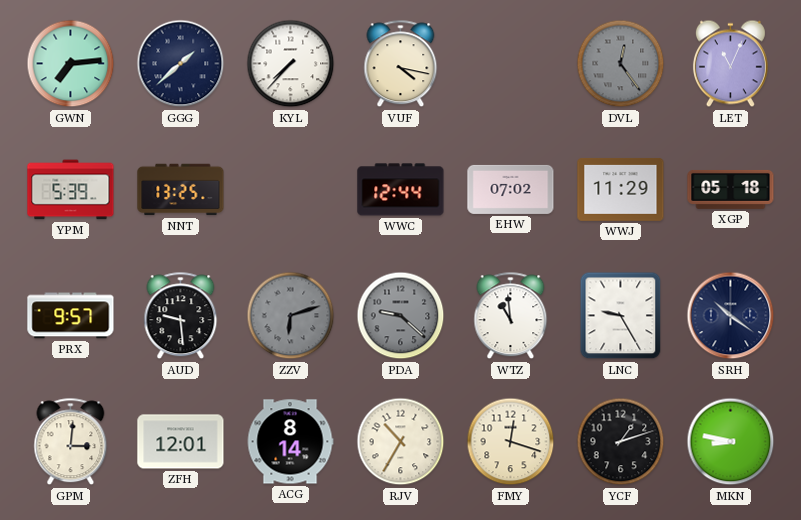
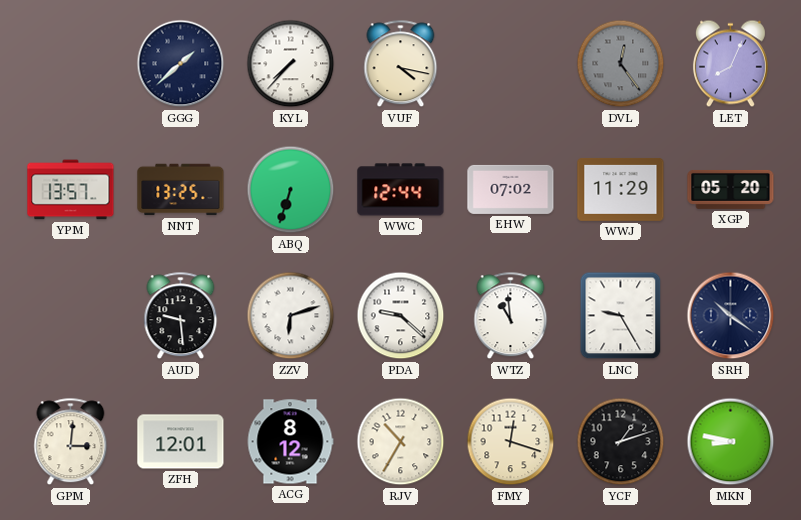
GWN: 7:14 -> none (71, 64)
LET: 11:04 -> 8:04 (730, 64)
YPM: 5:39 -> 13:57 (71, 190)
ABQ: none -> 6:33 (291, 190)
XGP: 05:18 -> 05:20 (731, 189)
PRX: 9:57 -> none (71, 316)
ZZV dial: grey -> white (291, 316)
PDA dial: grey -> white (401, 316)
ACG: 8:14 -> 8:12 (290, 442)
